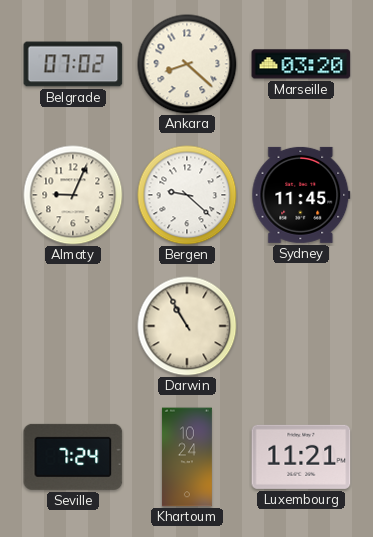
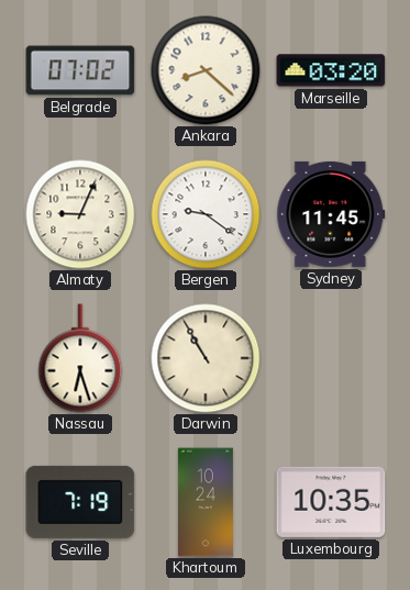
Bergen: 9:22 -> 9:21 (206, 214)
Nassau: none -> 6:27 (80, 358)
Seville: 7:24 -> 7:19 (80, 502)
Luxembourg: 11:21 -> 10:35 (331, 502)
